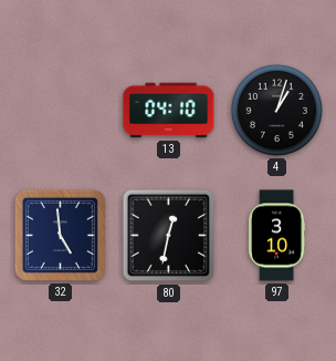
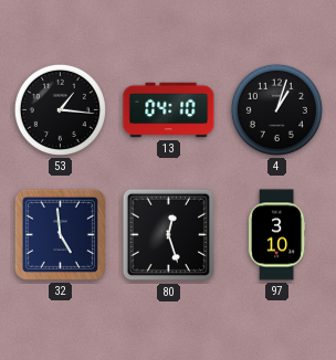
53: none -> 1:16 (60, 109)
80: 12:32 -> 12:27 (169, 235)
